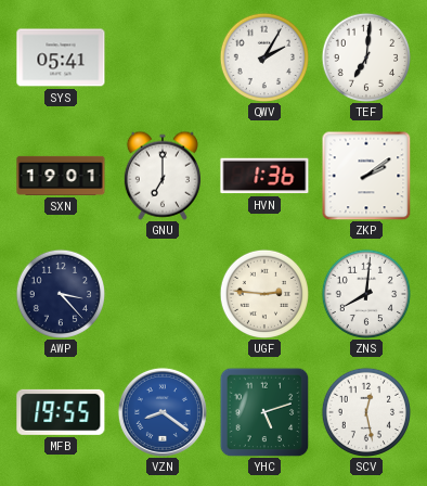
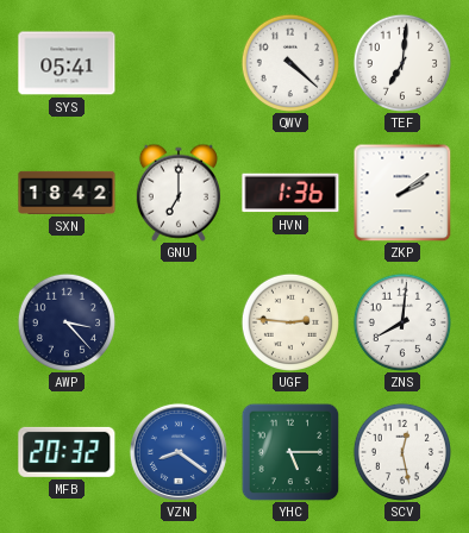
QWV: 2:05 -> 4:22 (289, 62)
SXN: 19:01 -> 18:42 (67, 193)
MFB: 19:55 -> 20:32 (67, 452)
YHC: 5:12 -> 5:15 (290, 452)
